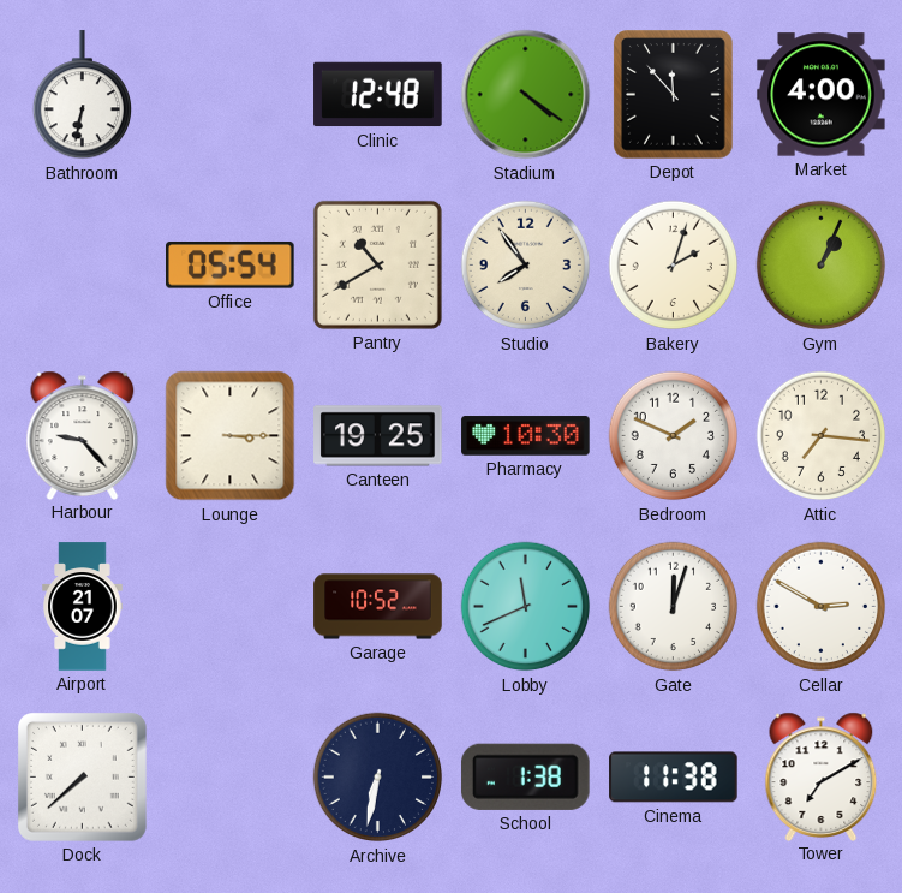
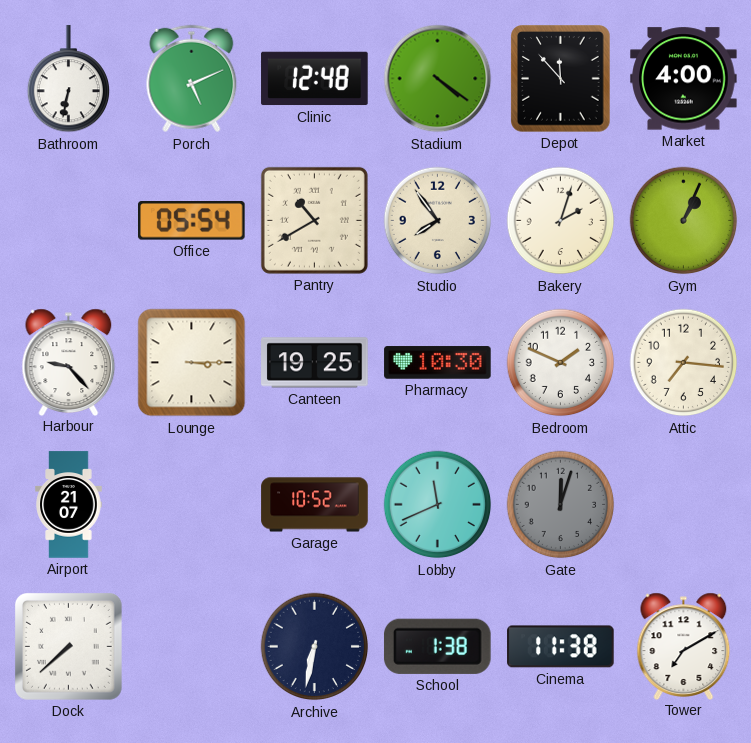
Porch: none -> 5:11 (192, 79)
Gate dial: white -> grey (561, 505)
Cellar: 2:50 -> none (822, 607)
